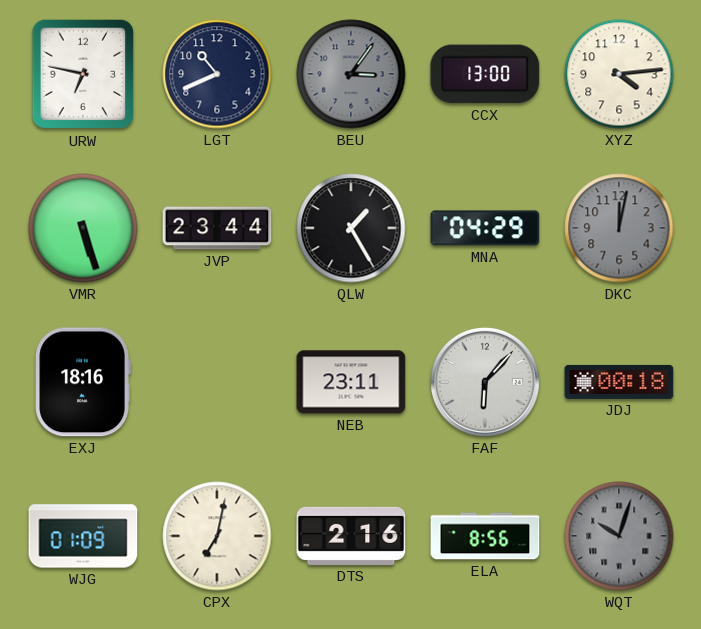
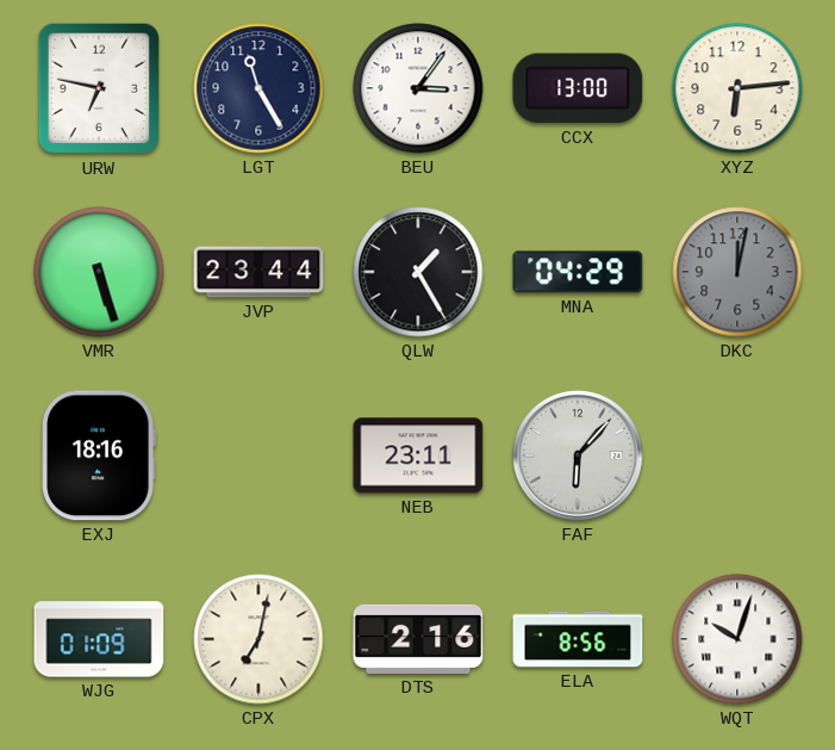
LGT: 10:41 -> 11:25 (258, 88)
BEU dial: grey -> white (418, 88)
XYZ: 4:14 -> 6:14 (737, 88)
JDJ: 00:18 -> none (619, 382)
WQT dial: grey -> white (737, 639)
